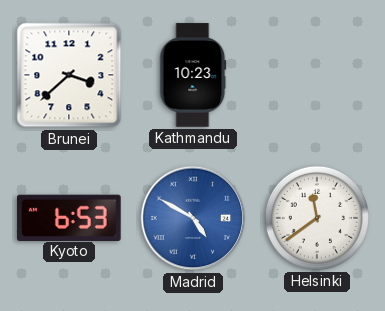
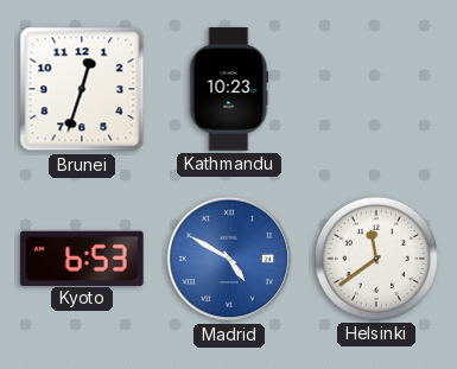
Brunei: 3:38 -> 12:33 (82, 89)
